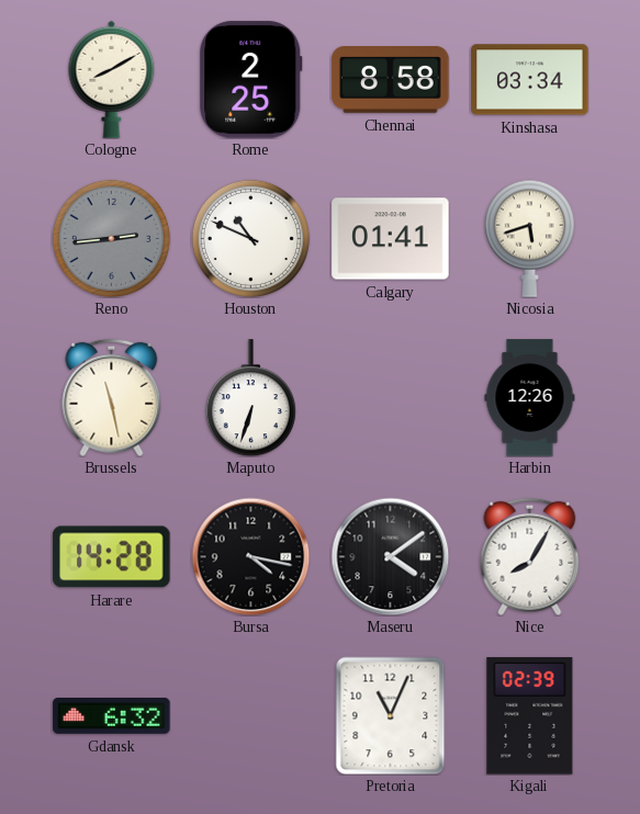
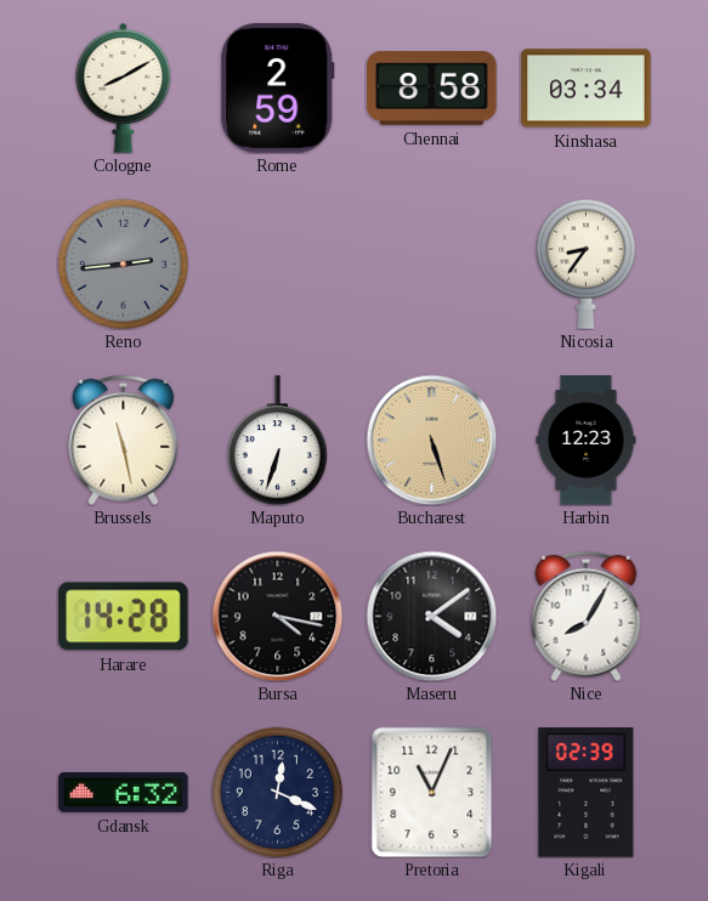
Rome: 2:25 -> 2:59 (278, 89)
Houston: 10:49 -> none (250, 238)
Calgary: 01:41 -> none (391, 239)
Nicosia: 5:42 -> 8:36 (585, 263)
Bucharest: none -> 5:27 (431, 440)
Harbin: 12:26 -> 12:23 (587, 441)
Riga: none -> 12:19 (277, 792)
